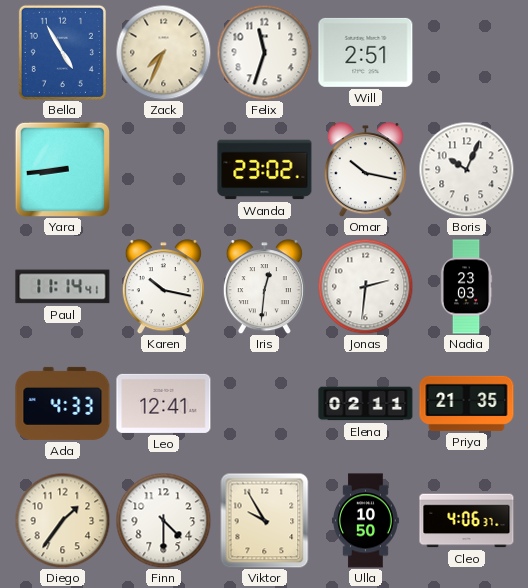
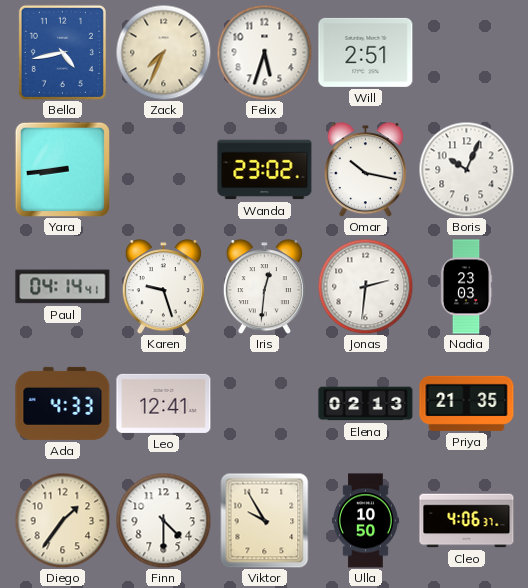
Bella: 4:55 -> 4:43 (62, 52)
Felix: 11:33 -> 5:33 (264, 52)
Paul: 11:14 -> 04:14 (63, 287)
Karen: 10:17 -> 9:27 (163, 287)
Elena: 02:11 -> 02:13 (366, 404)
